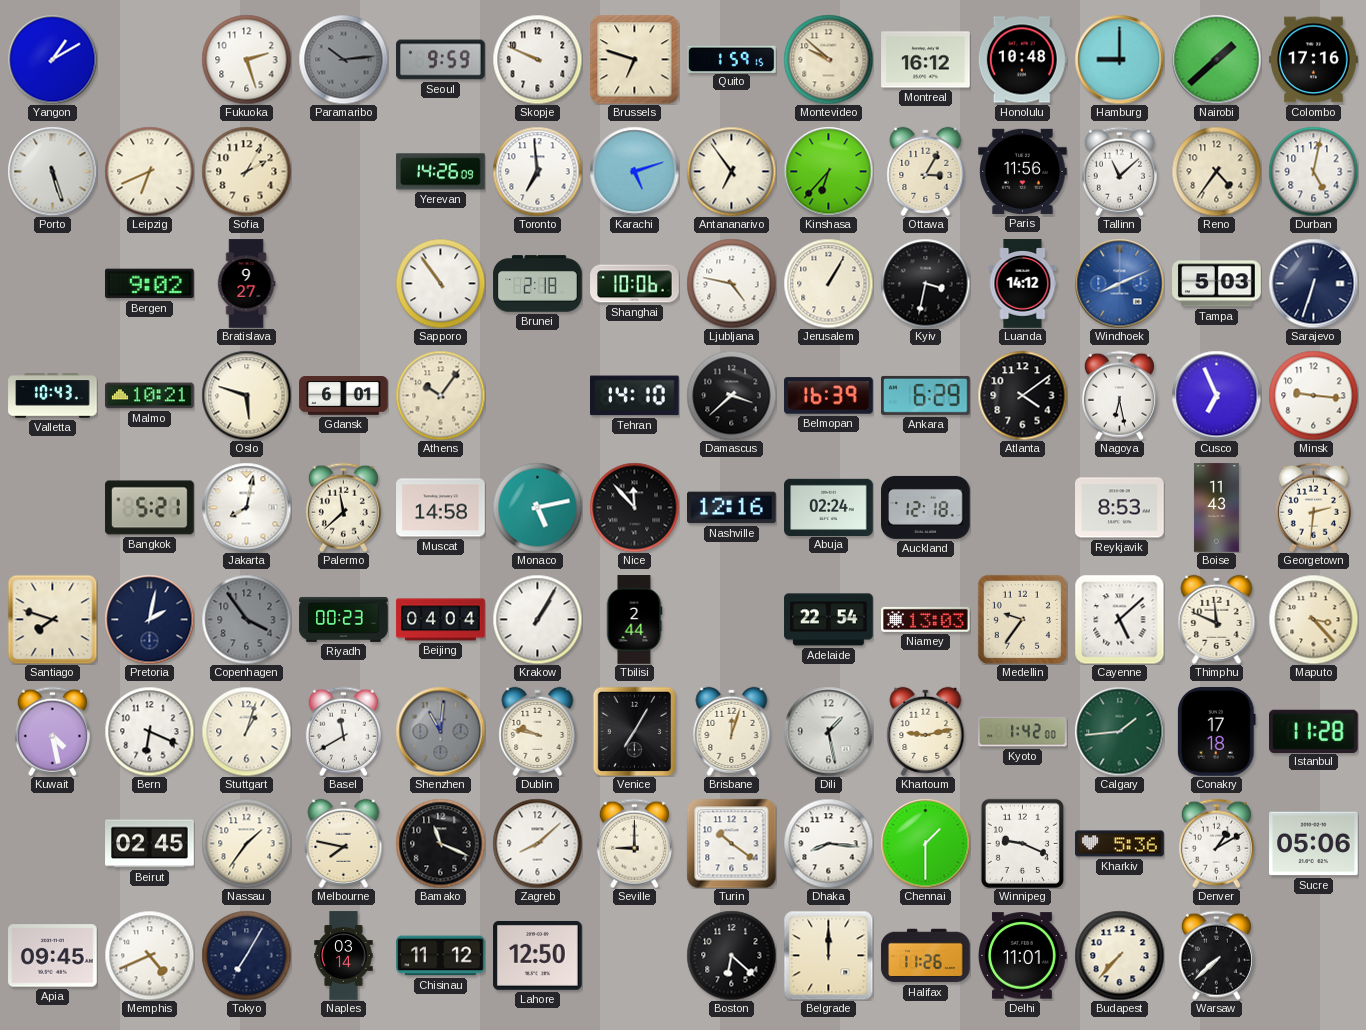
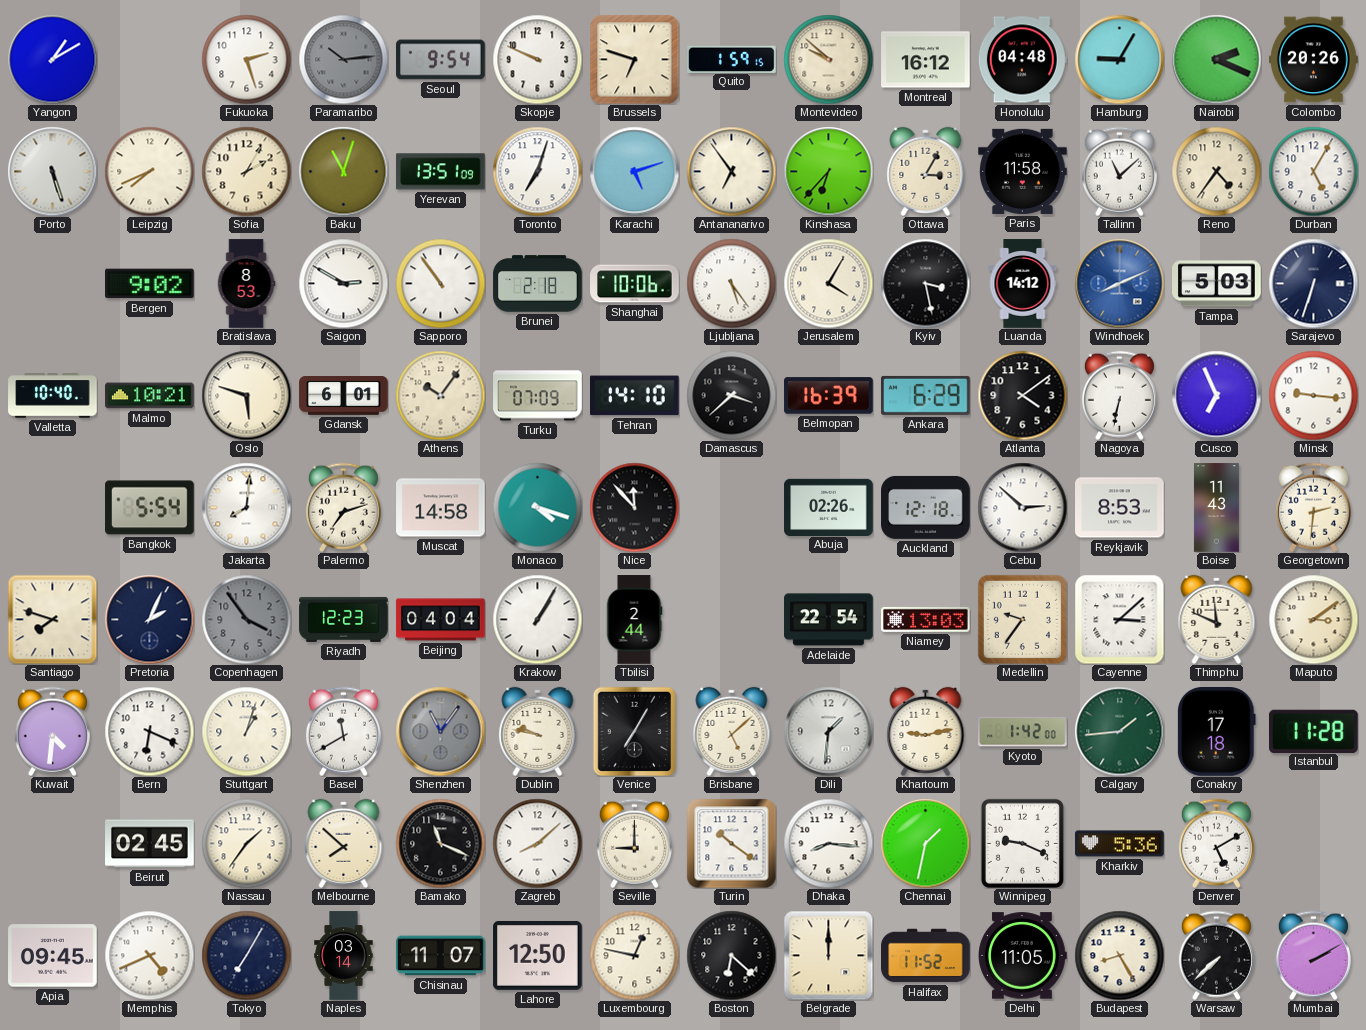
Seoul: 9:59 -> 9:54 (441, 60)
Honolulu: 10:48 -> 04:48 (1022, 60)
Hamburg: 9:00 -> 9:05 (1119, 59)
Nairobi: 1:38 -> 2:19 (1216, 59)
Colombo: 17:16 -> 20:26 (1314, 60)
Leipzig: 6:41 -> 7:41 (149, 171)
Baku: none -> 11:03 (343, 171)
Yerevan: 14:26 -> 13:51 (441, 172)
Toronto: 6:59 -> 7:03 (537, 171)
Paris: 11:56 -> 11:58 (1023, 171)
Durban: 5:02 -> 5:05 (1313, 171)
Bratislava: 9:27 -> 8:53 (246, 284)
Saigon: none -> 2:50 (343, 283)
Ljubljana: 4:47 -> 5:24 (731, 283)
Jerusalem: 1:05 -> 4:05 (828, 283)
Kyiv: 3:32 -> 3:28 (925, 283)
Valletta: 10:43 -> 10:40 (53, 396)
Turku: none -> 07:09 (538, 396)
Nagoya: 6:28 -> 6:32 (1119, 395)
Bangkok: 5:21 -> 5:54 (150, 508)
Jakarta: 8:02 -> 8:01 (246, 507)
Palermo: 11:38 -> 7:12 (343, 507)
Monaco: 5:13 -> 4:18 (537, 507)
Nashville: 12:16 -> none (732, 508)
Abuja: 02:24 -> 02:26 (829, 507)
Cebu: none -> 2:52 (1022, 507)
Pretoria: 2:02 -> 2:04 (149, 619)
Riyadh: 00:23 -> 12:23 (344, 619)
Cayenne: 5:08 -> 3:08 (1119, 619)
Maputo: 3:23 -> 3:09 (1313, 619)
Kuwait: 4:28 -> 4:31 (52, 731)
Shenzhen: 11:01 -> 11:06 (440, 731)
Brisbane: 12:03 -> 5:08 (732, 731)
Dili: 1:28 -> 1:31 (828, 731)
Melbourne: 7:47 -> 7:52 (344, 843)
Chennai: 1:30 -> 1:32 (925, 843)
Denver: 1:10 -> 5:10 (1216, 843)
Sucre: 05:06 -> none (1314, 844)
Chisinau: 11:12 -> 11:07 (441, 956)
Luxembourg: none -> 12:47 (634, 955)
Halifax: 11:26 -> 11:52 (926, 956)
Delhi: 11:01 -> 11:05 (1023, 956)
Budapest: 7:37 -> 8:25 (1119, 955)
Mumbai: none -> 2:10 (1313, 955)
